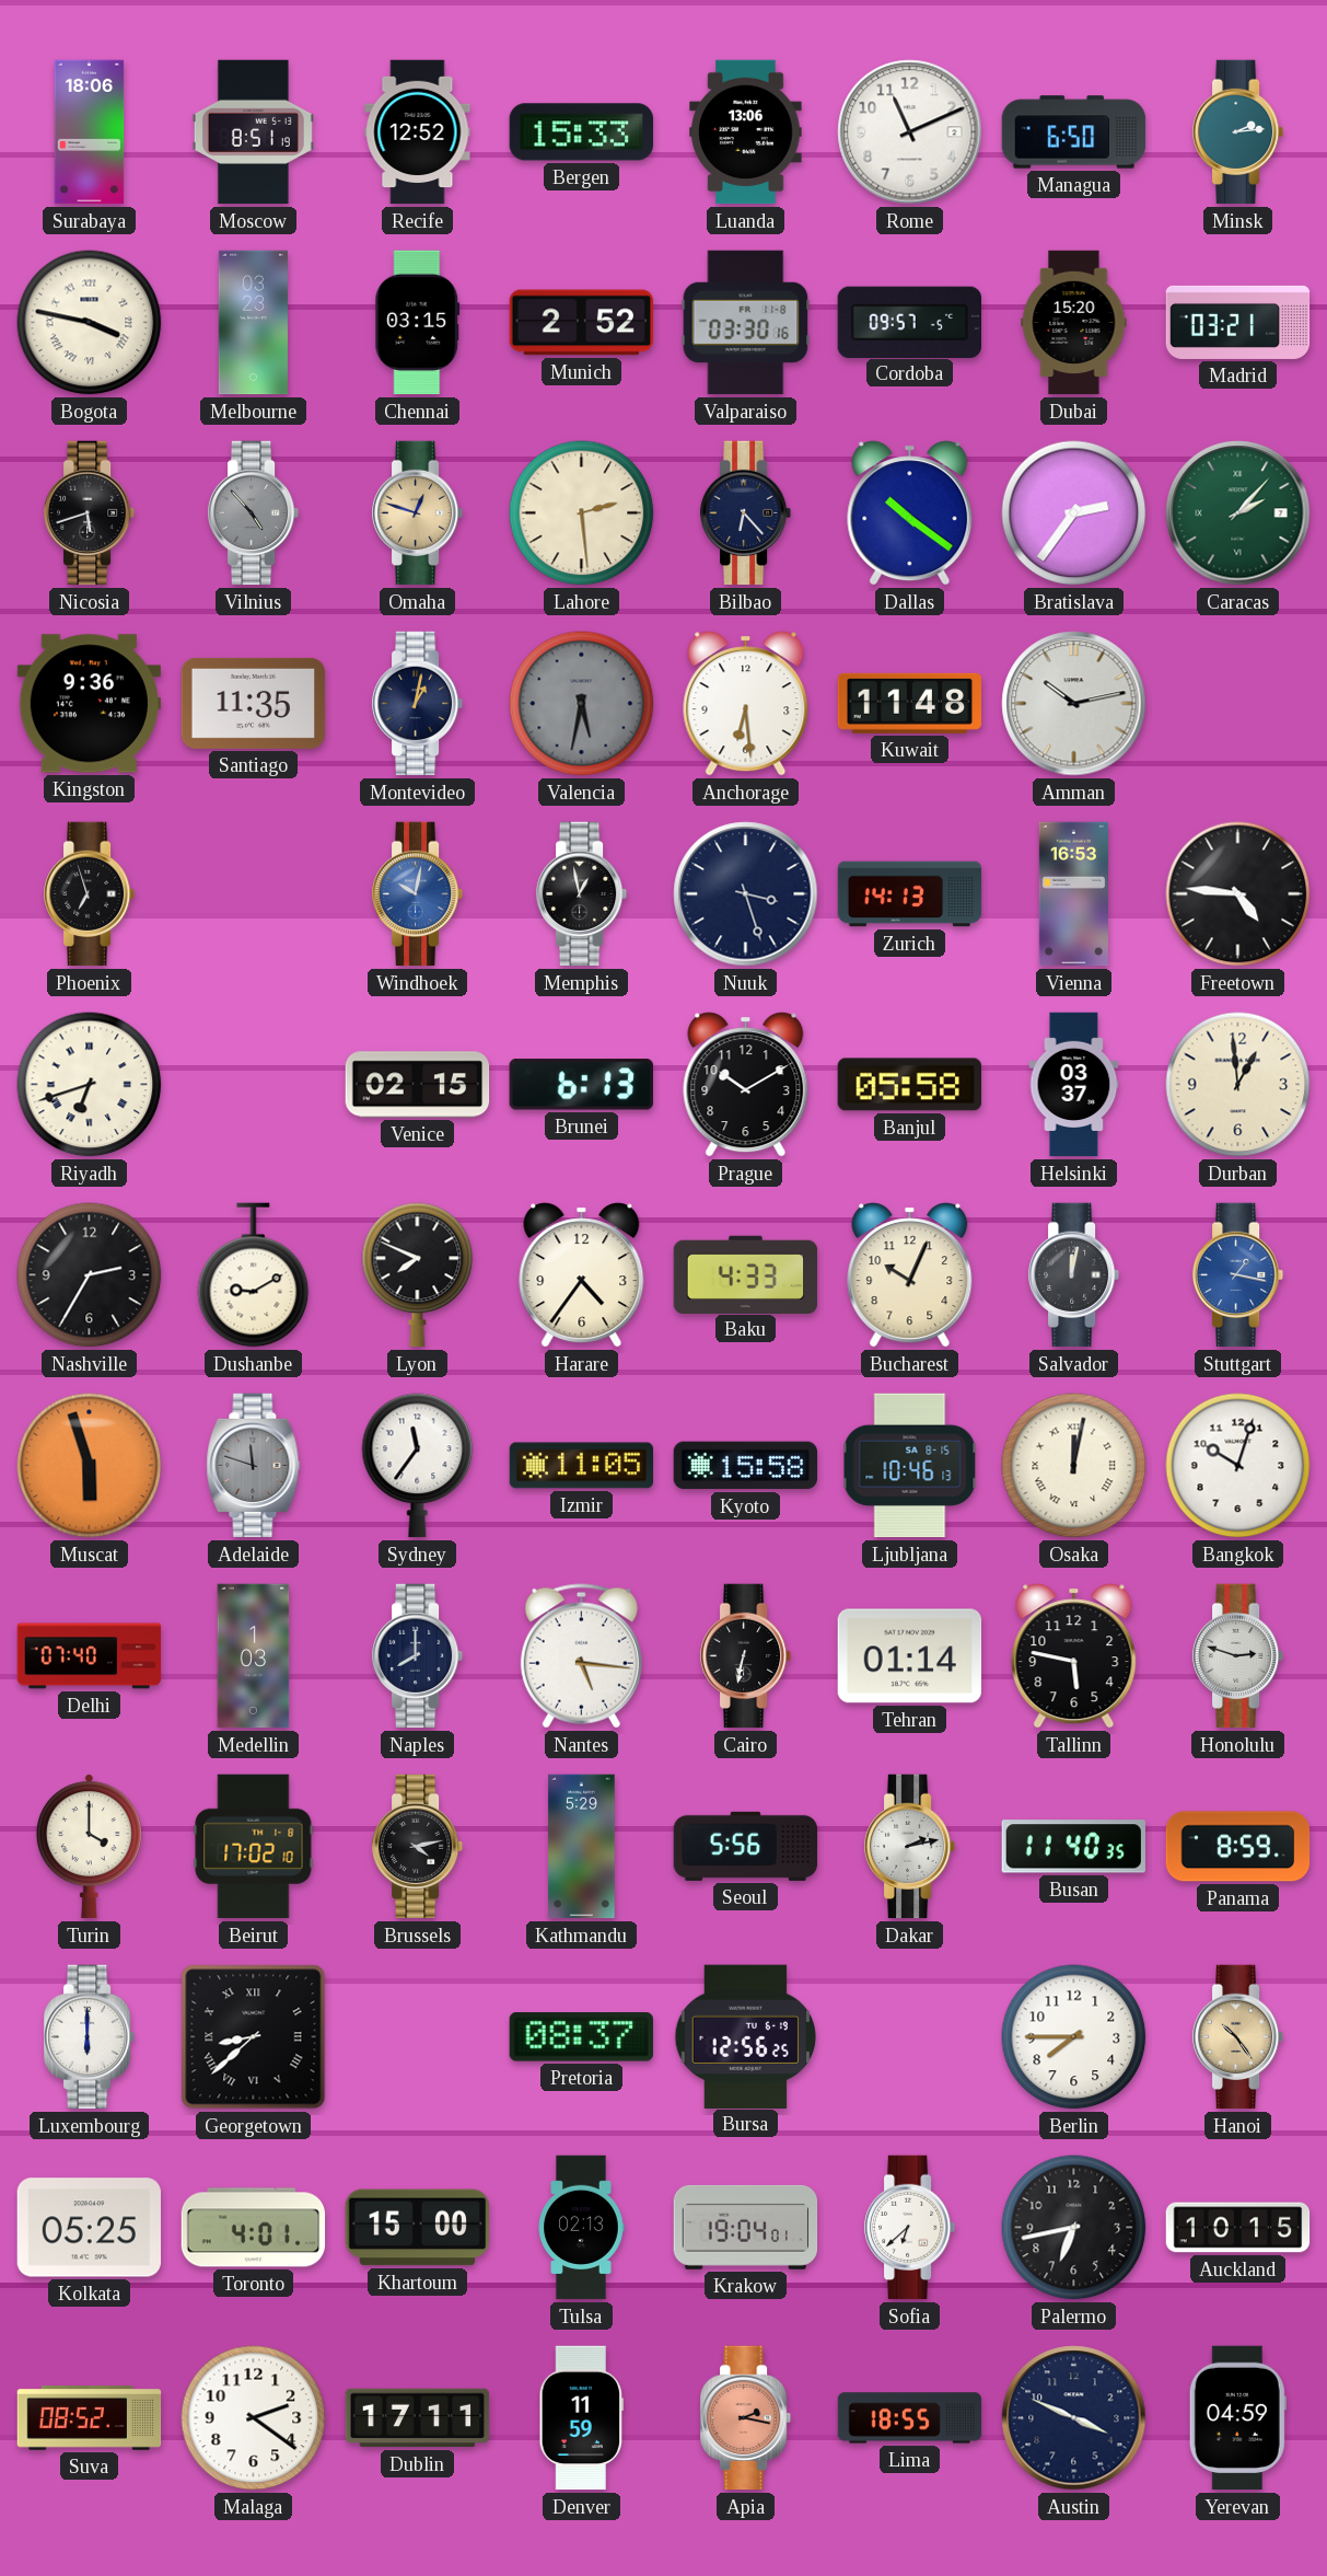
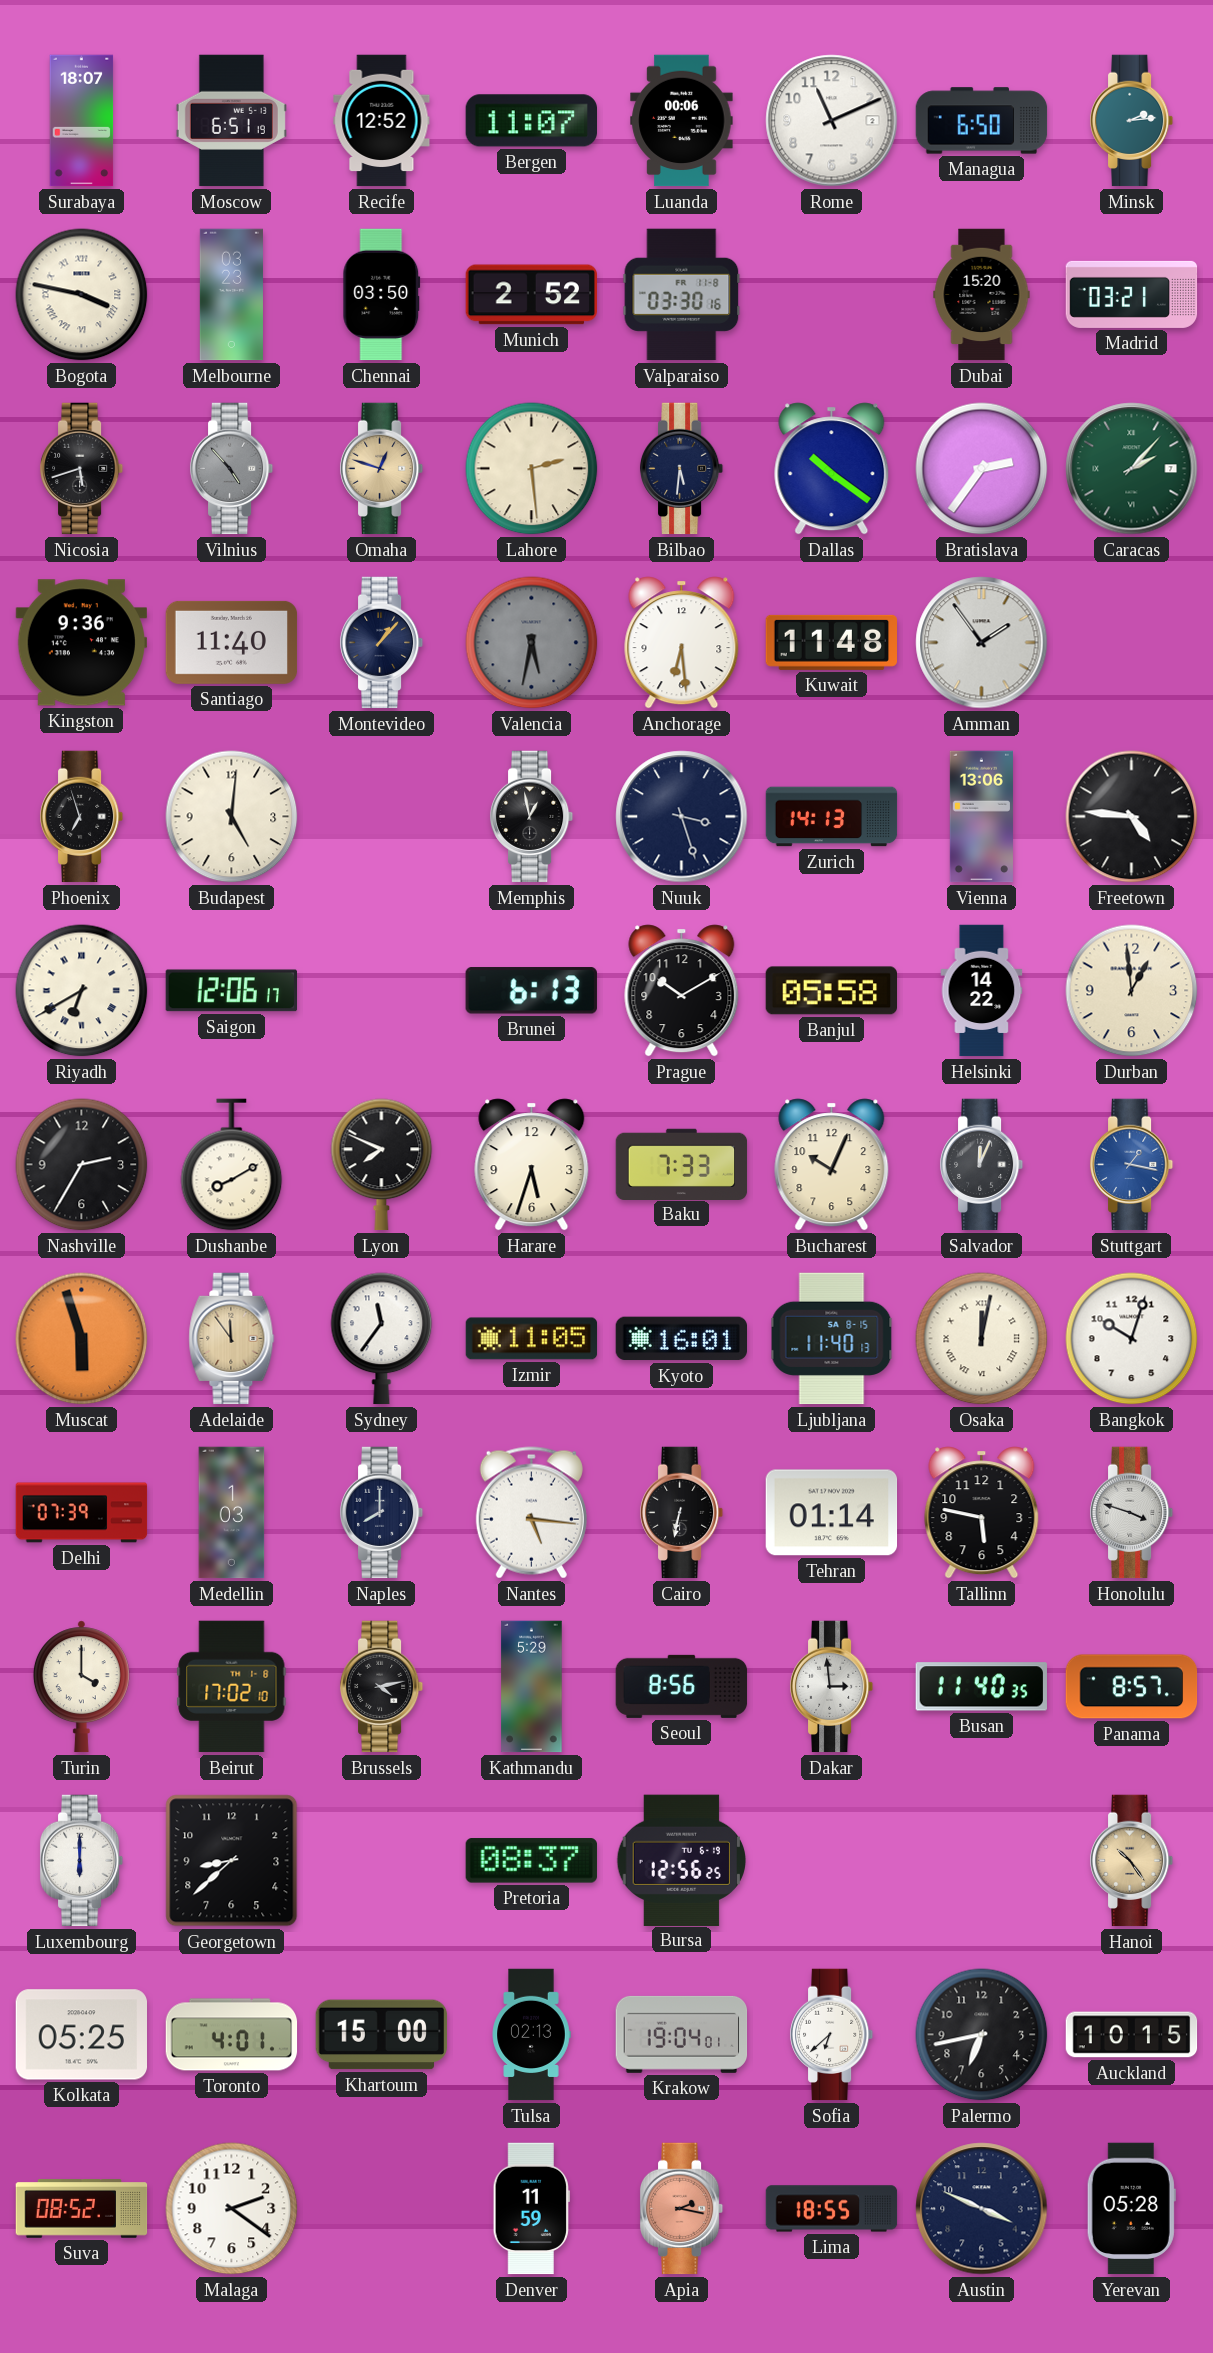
Surabaya: 18:06 -> 18:07 (82, 121)
Moscow: 8:51 -> 6:51 (231, 121)
Bergen: 15:33 -> 11:07 (531, 121)
Luanda: 13:06 -> 00:06 (682, 121)
Chennai: 03:15 -> 03:50 (382, 295)
Cordoba: 09:57 -> none (909, 322)
Bilbao: 6:23 -> 5:31 (682, 469)
Santiago: 11:35 -> 11:40 (232, 642)
Montevideo: 1:02 -> 1:07 (382, 643)
Amman: 10:13 -> 1:54 (982, 643)
Budapest: none -> 5:01 (232, 817)
Windhoek: 10:02 -> none (418, 894)
Vienna: 16:53 -> 13:06 (981, 817)
Riyadh: 6:42 -> 6:40 (82, 991)
Saigon: none -> 12:06 (231, 991)
Venice: 02:15 -> none (418, 1085)
Helsinki: 03:37 -> 14:22 (982, 991)
Dushanbe: 9:10 -> 8:10 (232, 1165)
Harare: 4:36 -> 5:33 (532, 1165)
Baku: 4:33 -> 7:33 (682, 1164)
Salvador: 12:02 -> 12:04 (982, 1165)
Adelaide: 11:48 -> 11:54 (232, 1339)
Adelaide dial: grey -> champagne (232, 1339)
Kyoto: 15:58 -> 16:01 (681, 1339)
Ljubljana: 10:46 -> 11:40 (832, 1339)
Delhi: 07:40 -> 07:39 (82, 1513)
Honolulu: 2:48 -> 3:48 (1132, 1513)
Seoul: 5:56 -> 8:56 (682, 1686)
Dakar: 2:13 -> 2:59 (832, 1687)
Panama: 8:59 -> 8:57 (1132, 1687)
Georgetown numerals: Roman -> Arabic (232, 1861)
Berlin: 7:45 -> none (1074, 2037)
Dublin: 17:11 -> none (418, 2418)
Yerevan: 04:59 -> 05:28 (1131, 2209)
